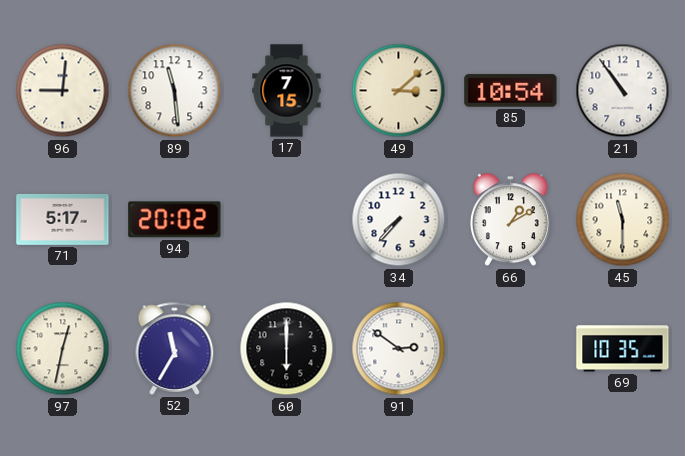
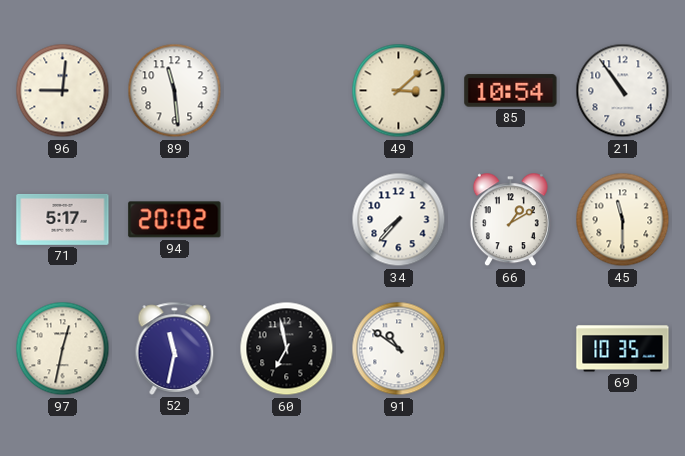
17: 7:15 -> none (287, 91)
52: 11:35 -> 11:32 (175, 348)
60: 6:00 -> 6:58 (287, 349)
91: 2:51 -> 10:51 (399, 349)
